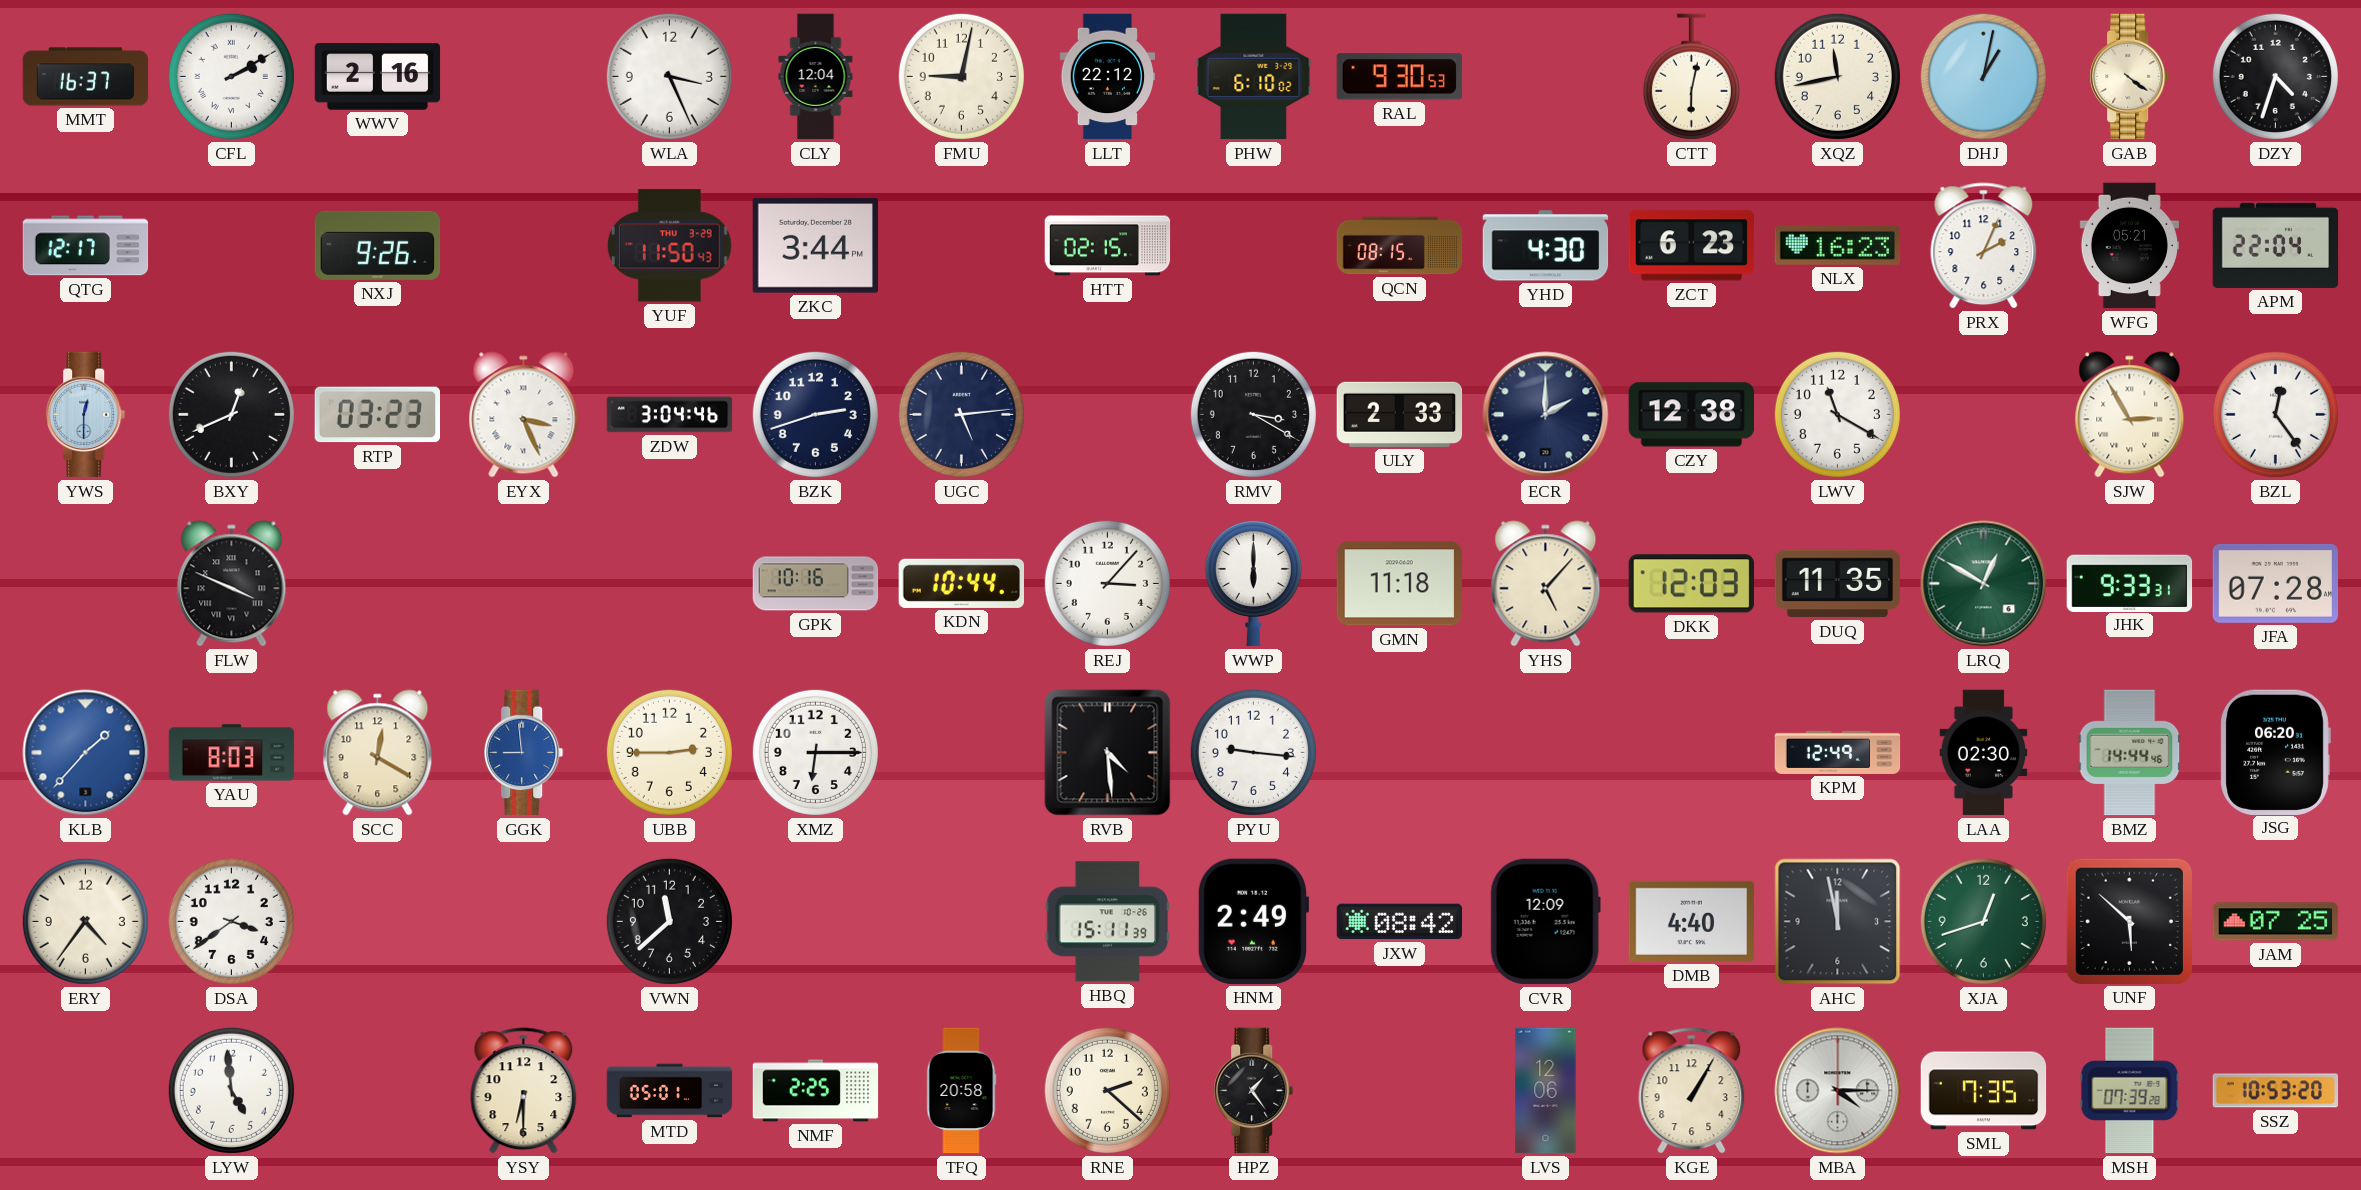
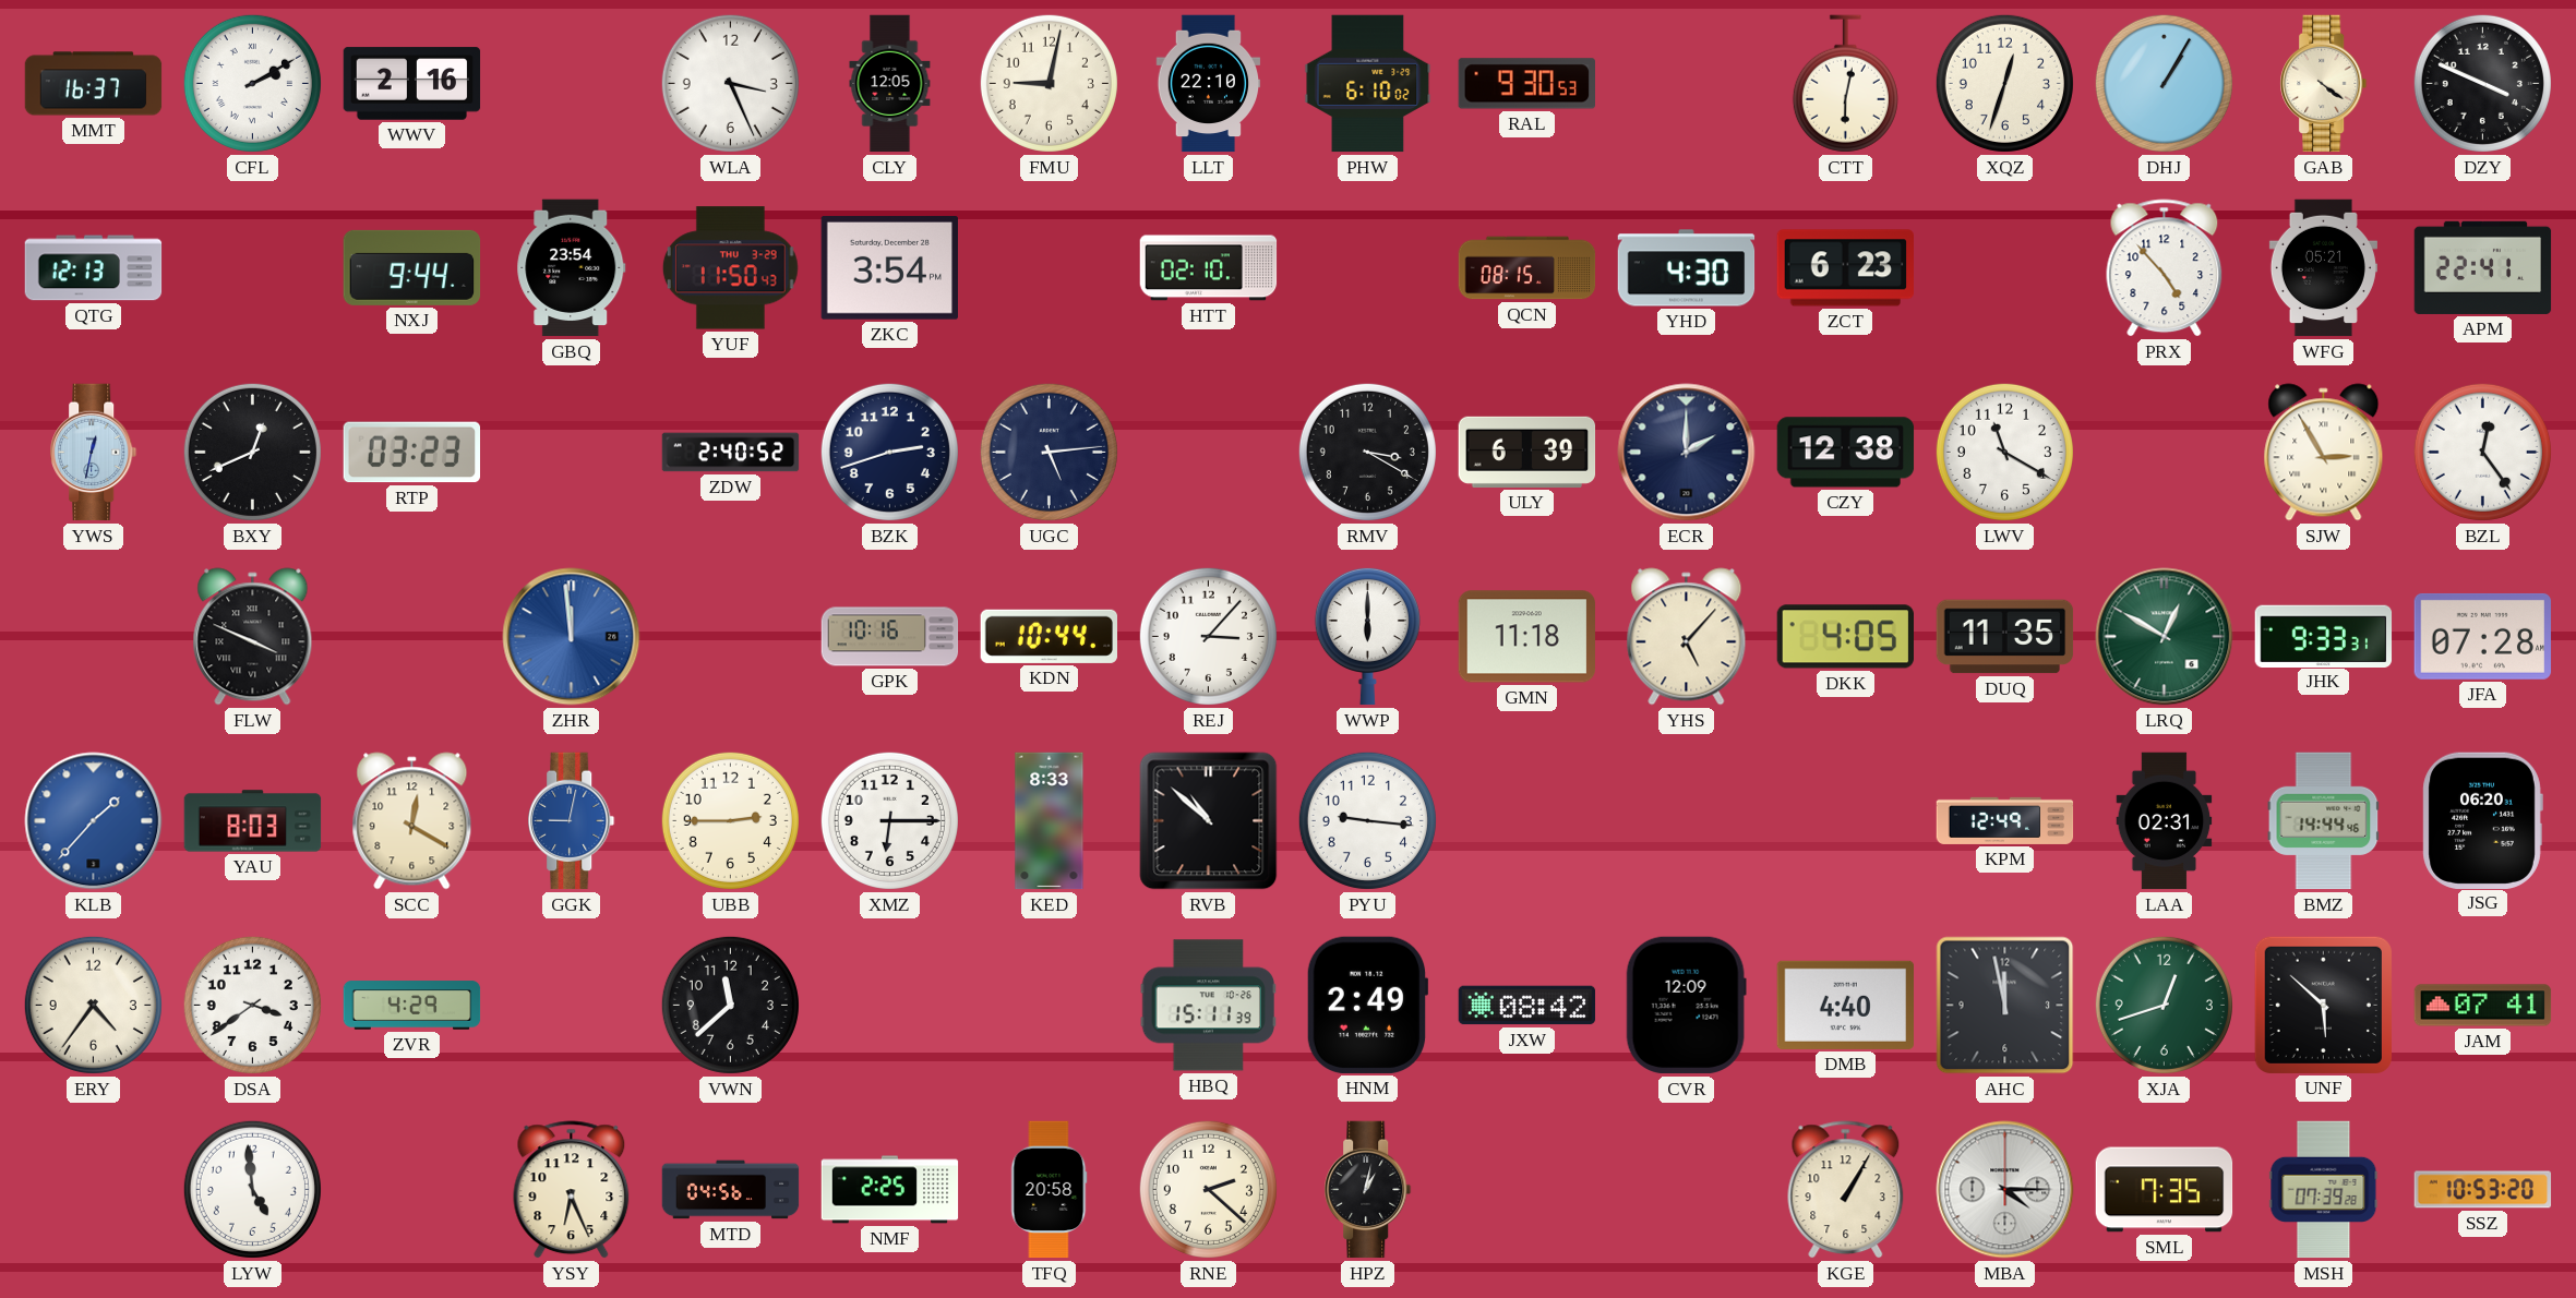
CLY: 12:04 -> 12:05 (890, 84)
LLT: 22:12 -> 22:10 (1209, 84)
XQZ: 11:43 -> 12:33 (2004, 83)
DHJ: 1:02 -> 1:05 (2164, 83)
DZY: 4:33 -> 3:49 (2482, 83)
QTG: 12:17 -> 12:13 (94, 268)
NXJ: 9:26 -> 9:44 (412, 267)
GBQ: none -> 23:54 (572, 268)
ZKC: 3:44 -> 3:54 (889, 268)
HTT: 02:15 -> 02:10 (1209, 268)
NLX: 16:23 -> none (1838, 246)
PRX: 2:04 -> 4:53 (2165, 268)
APM: 22:04 -> 22:41 (2483, 267)
YWS: 12:30 -> 12:32 (94, 453)
EYX: 3:26 -> none (524, 415)
ZDW: 3:04 -> 2:40 (731, 453)
ULY: 2:33 -> 6:39 (1527, 452)
ZHR: none -> 11:59 (572, 637)
DKK: 12:03 -> 4:05 (1845, 637)
GGK: 8:59 -> 9:02 (572, 821)
KED: none -> 8:33 (1050, 821)
RVB: 4:29 -> 10:52 (1209, 821)
LAA: 02:30 -> 02:31 (2165, 821)
ZVR: none -> 4:29 (412, 1006)
JAM: 07:25 -> 07:41 (2483, 1006)
YSY: 6:30 -> 6:26 (572, 1190)
MTD: 05:01 -> 04:56 (731, 1190)
HPZ: 1:24 -> 1:02 (1368, 1190)
LVS: 12:06 -> none (1546, 1091)
